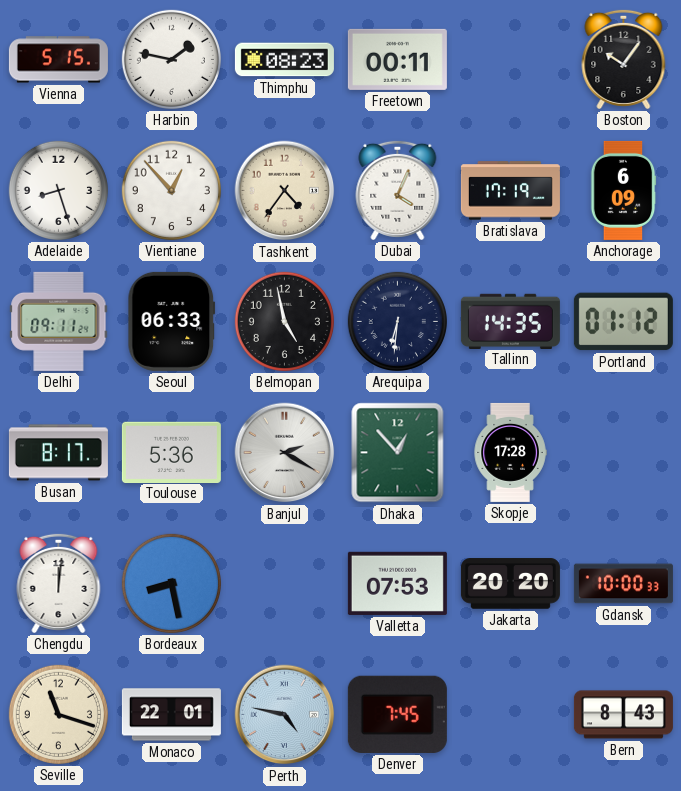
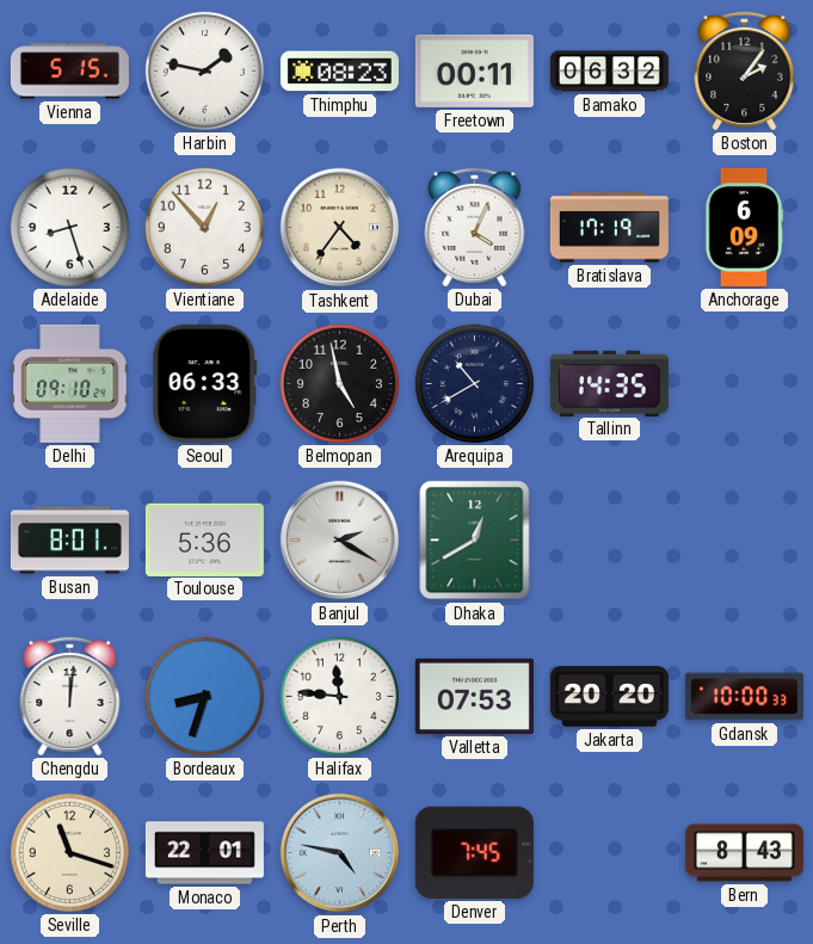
Bamako: none -> 06:32 (609, 72)
Boston: 10:06 -> 2:06 (745, 70)
Delhi: 09:11 -> 09:10 (70, 383)
Arequipa: 6:31 -> 10:40 (474, 383)
Portland: 01:12 -> none (623, 322)
Busan: 8:17 -> 8:01 (69, 541)
Dhaka: 12:53 -> 12:40 (475, 541)
Skopje: 17:28 -> none (510, 452)
Bordeaux: 8:28 -> 8:33 (204, 696)
Halifax: none -> 11:46 (339, 696)
